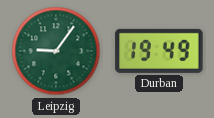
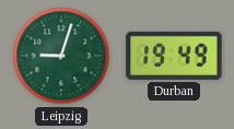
Leipzig: 9:06 -> 9:03 (61, 56)
